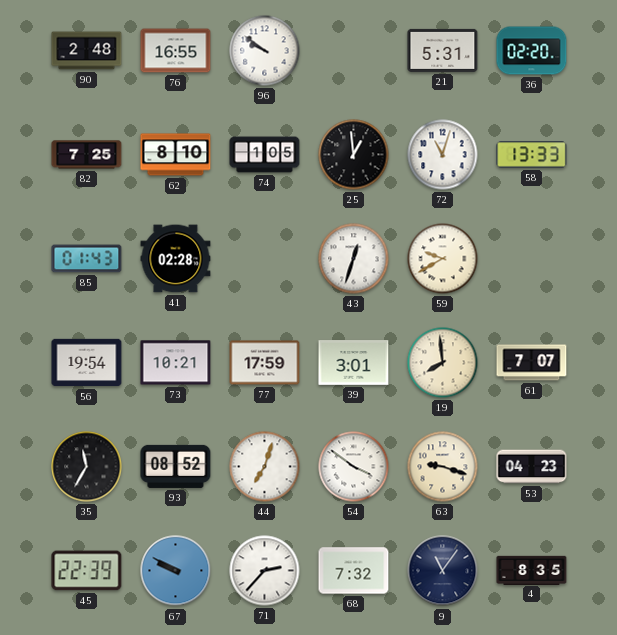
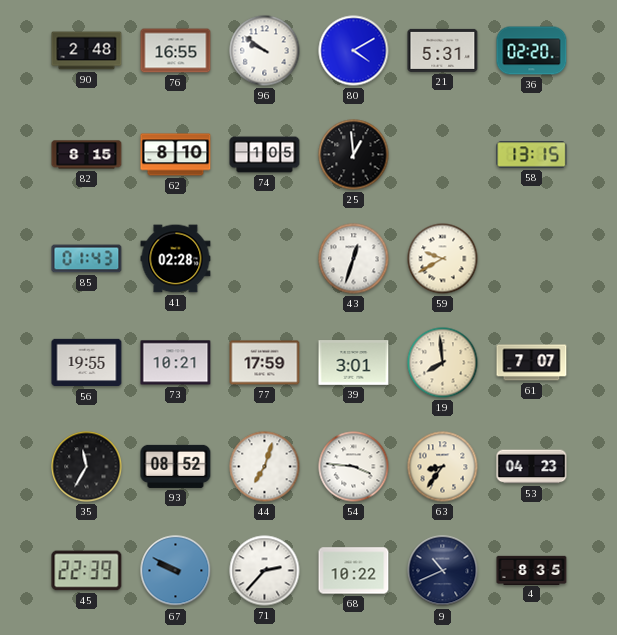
80: none -> 4:10 (354, 51)
82: 7:25 -> 8:15 (87, 155)
72: 11:03 -> none (443, 155)
58: 13:33 -> 13:15 (532, 155)
56: 19:54 -> 19:55 (87, 363)
54: 3:51 -> 3:46 (354, 467)
63: 9:18 -> 8:36 (443, 467)
68: 7:32 -> 10:22 (354, 571)
9: 11:06 -> 10:41 (443, 571)
